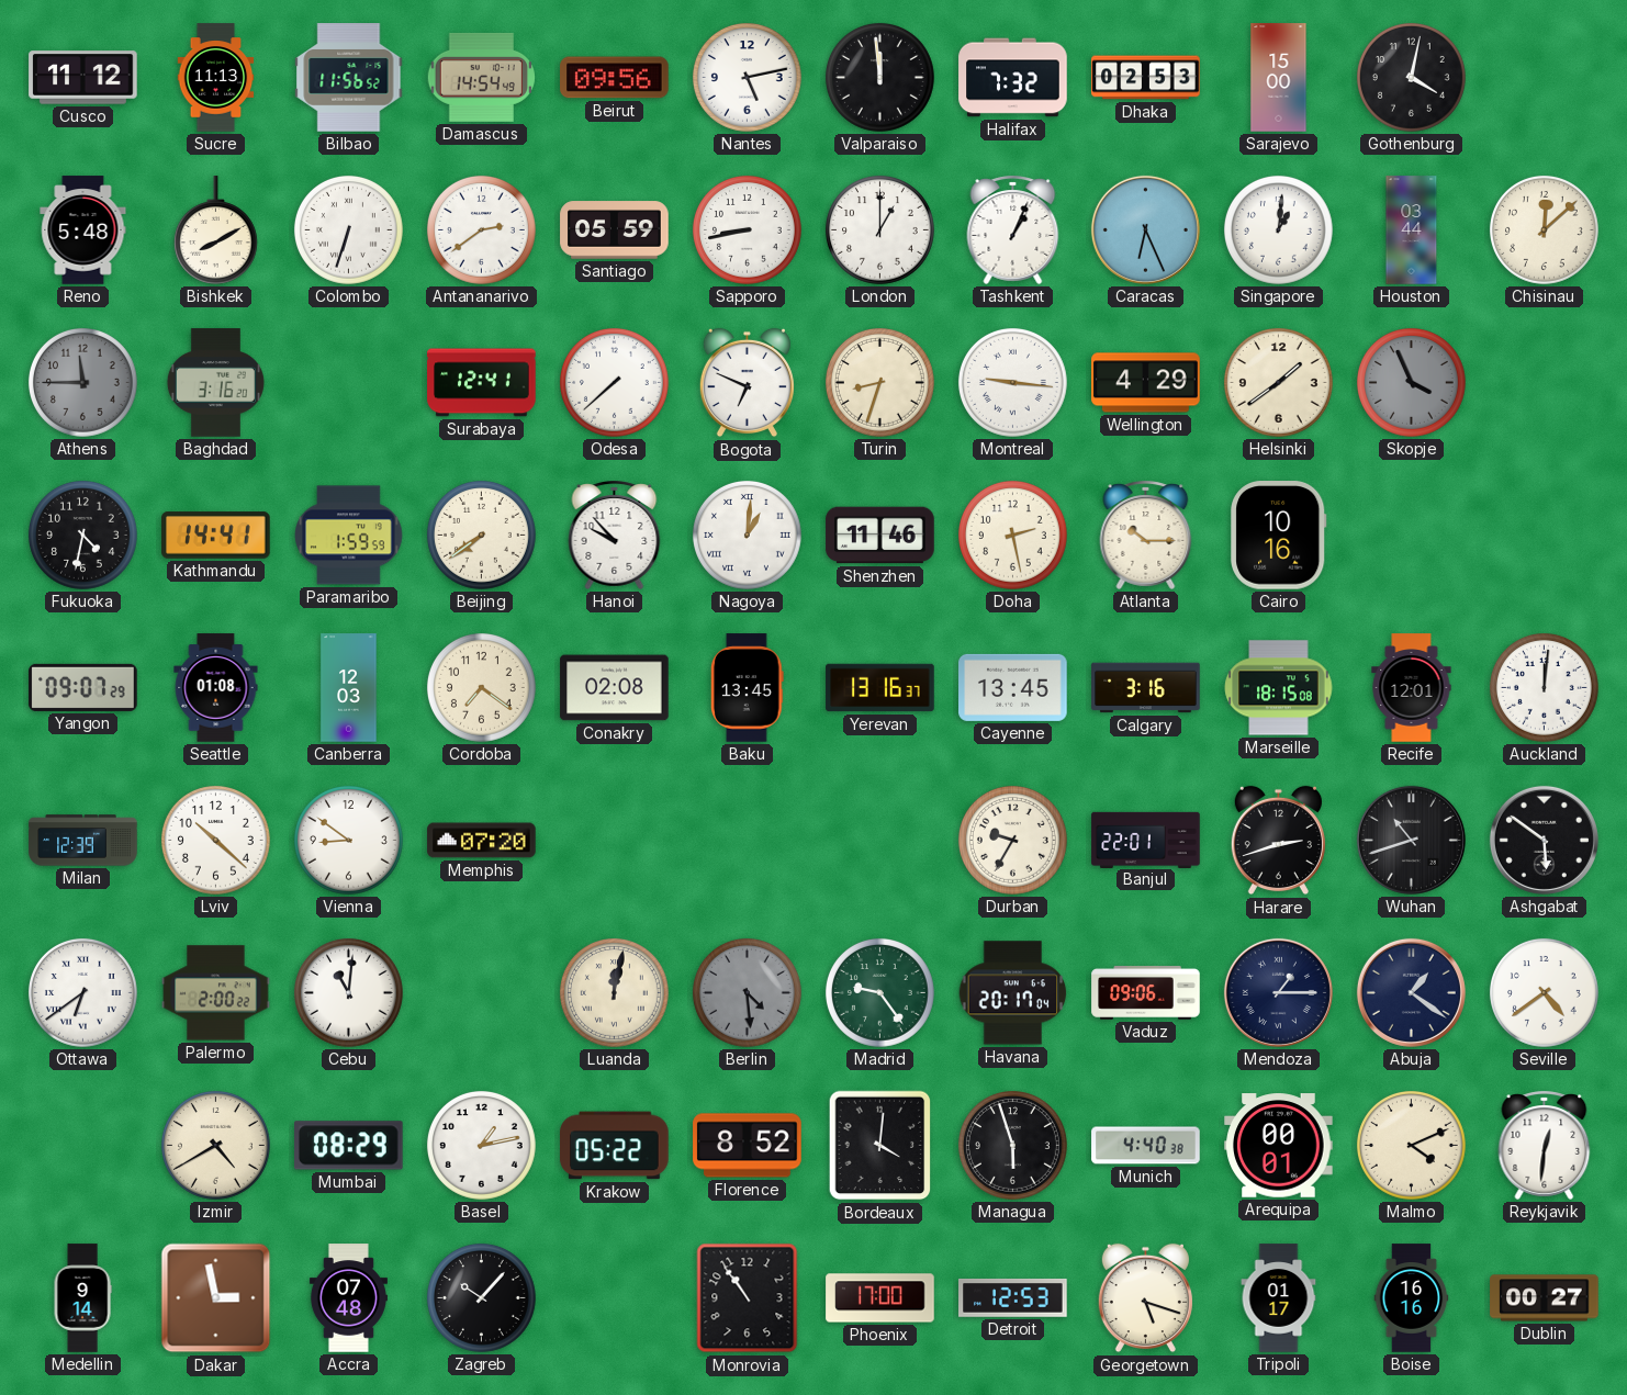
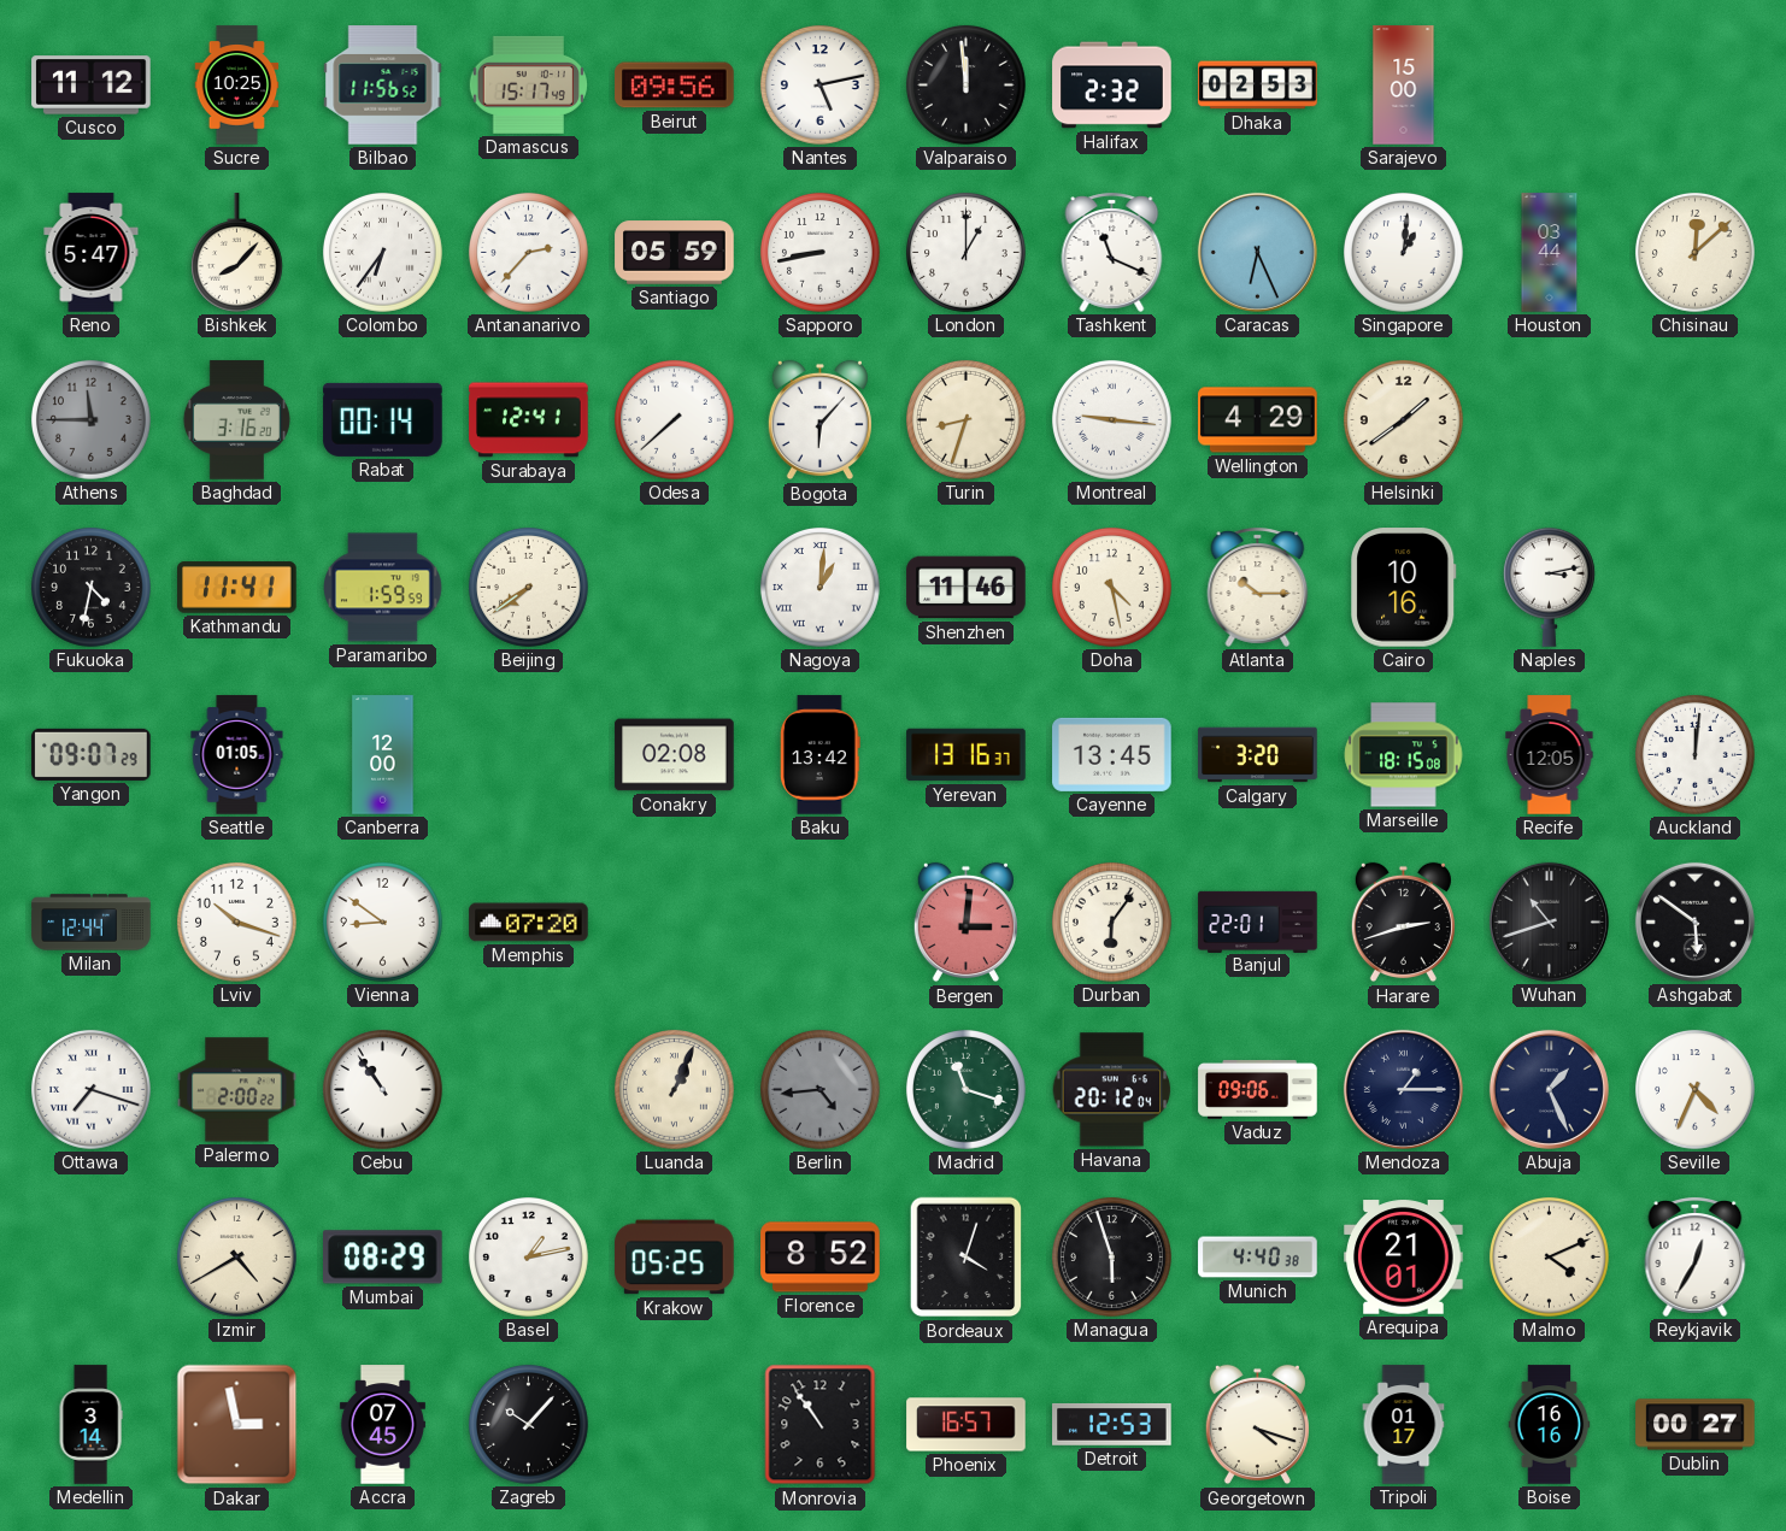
Sucre: 11:13 -> 10:25 (237, 86)
Damascus: 14:54 -> 15:17 (528, 84)
Halifax: 7:32 -> 2:32 (1112, 86)
Gothenburg: 4:02 -> none (1412, 78)
Reno: 5:48 -> 5:47 (92, 253)
Bishkek: 8:10 -> 8:07 (236, 253)
Colombo: 6:33 -> 6:36 (383, 253)
Antananarivo: 2:39 -> 2:37 (529, 253)
Tashkent: 1:04 -> 11:19 (1112, 252)
Rabat: none -> 00:14 (383, 419)
Bogota: 6:49 -> 6:07 (819, 420)
Skopje: 3:56 -> none (1412, 383)
Kathmandu: 14:41 -> 11:41 (237, 588)
Hanoi: 9:53 -> none (615, 535)
Doha: 2:28 -> 4:28 (1112, 588)
Naples: none -> 3:13 (1549, 587)
Seattle: 01:08 -> 01:05 (237, 755)
Canberra: 12:03 -> 12:00 (383, 755)
Cordoba: 7:21 -> none (482, 688)
Baku: 13:45 -> 13:42 (821, 755)
Calgary: 3:16 -> 3:20 (1258, 755)
Recife: 12:01 -> 12:05 (1550, 755)
Milan: 12:39 -> 12:44 (92, 923)
Lviv: 10:22 -> 10:18 (237, 923)
Bergen: none -> 3:01 (965, 923)
Durban: 9:35 -> 6:06 (1112, 923)
Ottawa: 6:39 -> 7:18 (92, 1090)
Cebu: 11:01 -> 10:54 (383, 1090)
Luanda: 12:02 -> 1:04 (675, 1090)
Berlin: 4:29 -> 4:44 (821, 1090)
Madrid: 9:24 -> 11:18 (967, 1090)
Havana: 20:17 -> 20:12 (1112, 1090)
Abuja: 1:21 -> 1:26 (1549, 1089)
Seville: 4:39 -> 4:34 (1696, 1090)
Krakow: 05:22 -> 05:25 (675, 1258)
Bordeaux: 4:01 -> 4:03 (967, 1258)
Arequipa: 00:01 -> 21:01 (1404, 1258)
Reykjavik: 12:31 -> 12:35 (1696, 1256)
Medellin: 9:14 -> 3:14 (90, 1425)
Accra: 07:48 -> 07:45 (382, 1425)
Phoenix: 17:00 -> 16:57 (967, 1425)
Georgetown: 5:18 -> 4:18 (1257, 1425)
